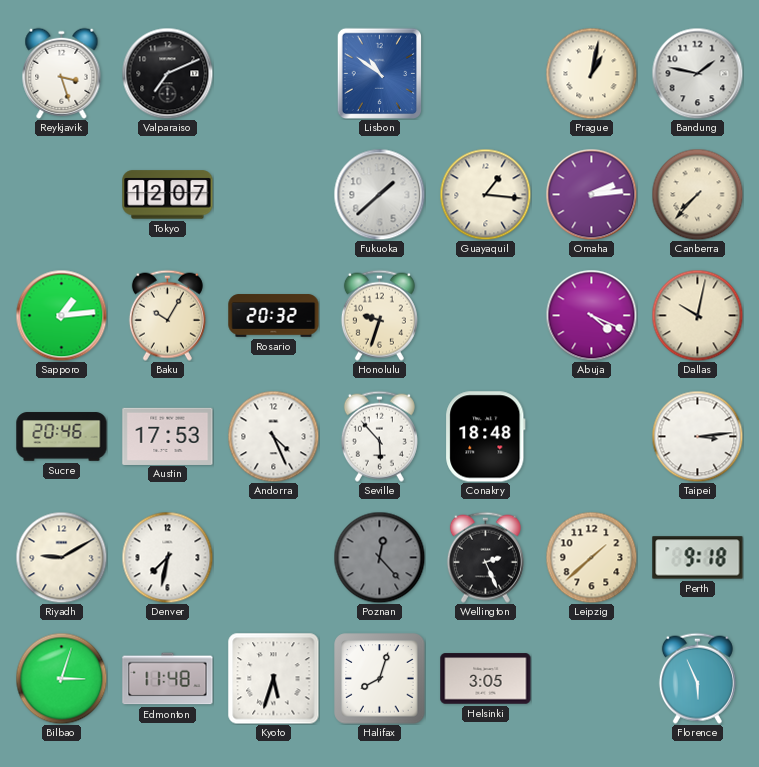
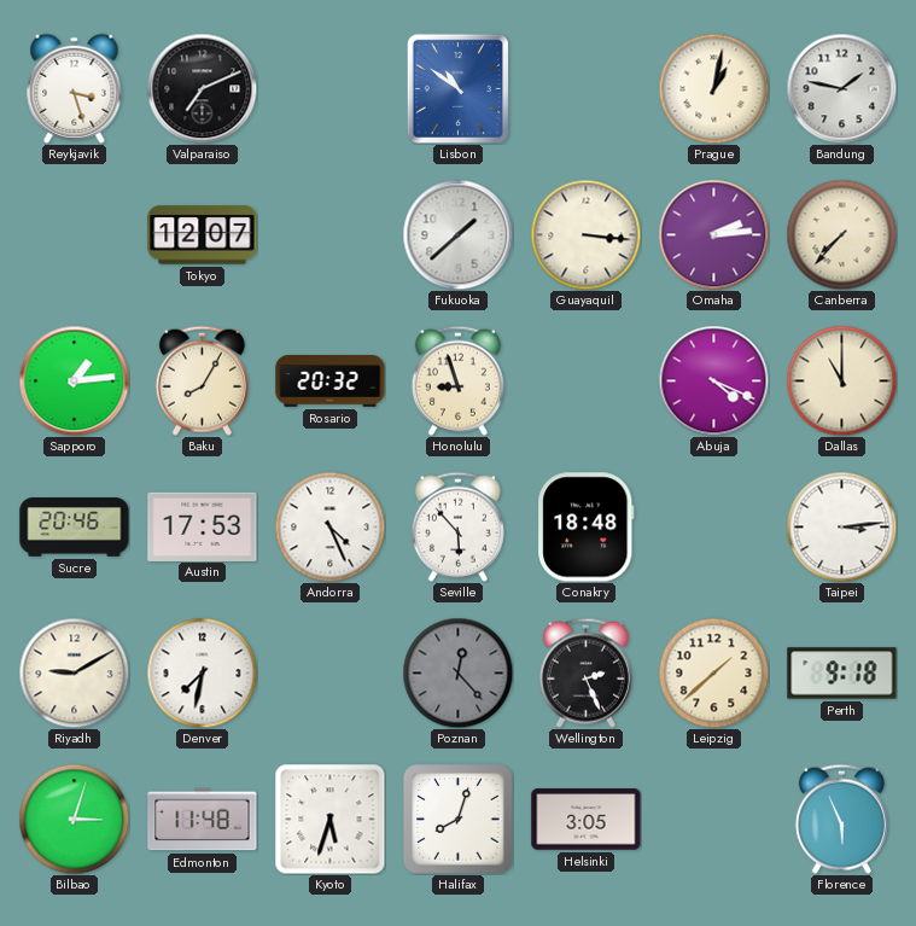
Guayaquil: 1:16 -> 3:16 (585, 234)
Baku: 10:05 -> 8:05 (202, 380)
Honolulu: 9:33 -> 8:57 (457, 380)
Dallas: 10:02 -> 11:00 (841, 380)
